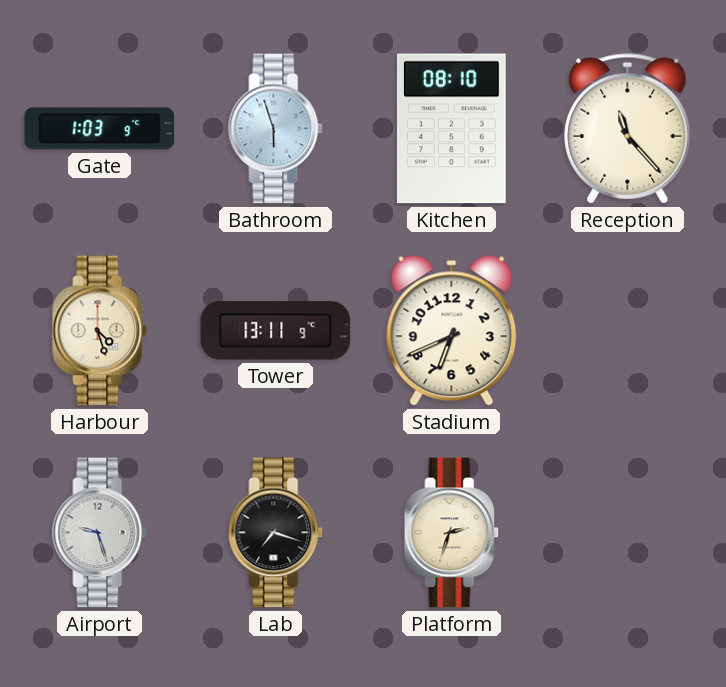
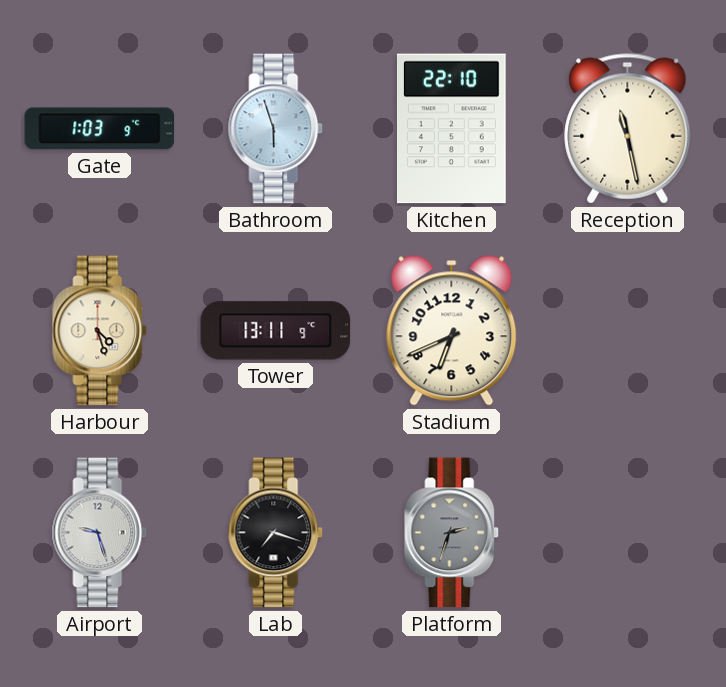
Kitchen: 08:10 -> 22:10 (451, 129)
Reception: 11:23 -> 11:28 (628, 129)
Platform dial: cream -> grey (452, 533)
